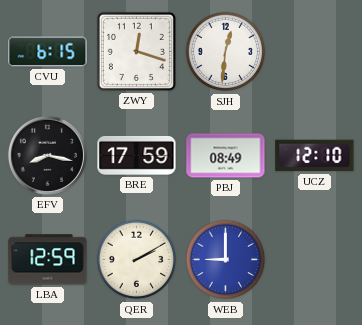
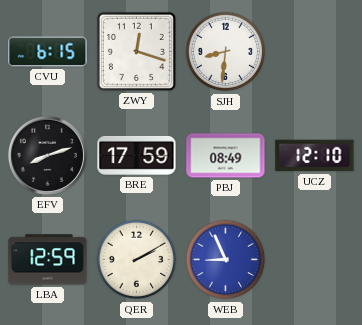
SJH: 12:31 -> 8:31 (226, 52)
EFV: 8:17 -> 8:12 (47, 155)
WEB: 9:00 -> 8:56 (226, 260)
